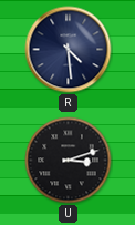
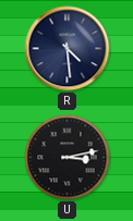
U: 3:12 -> 3:13 (68, 158)
